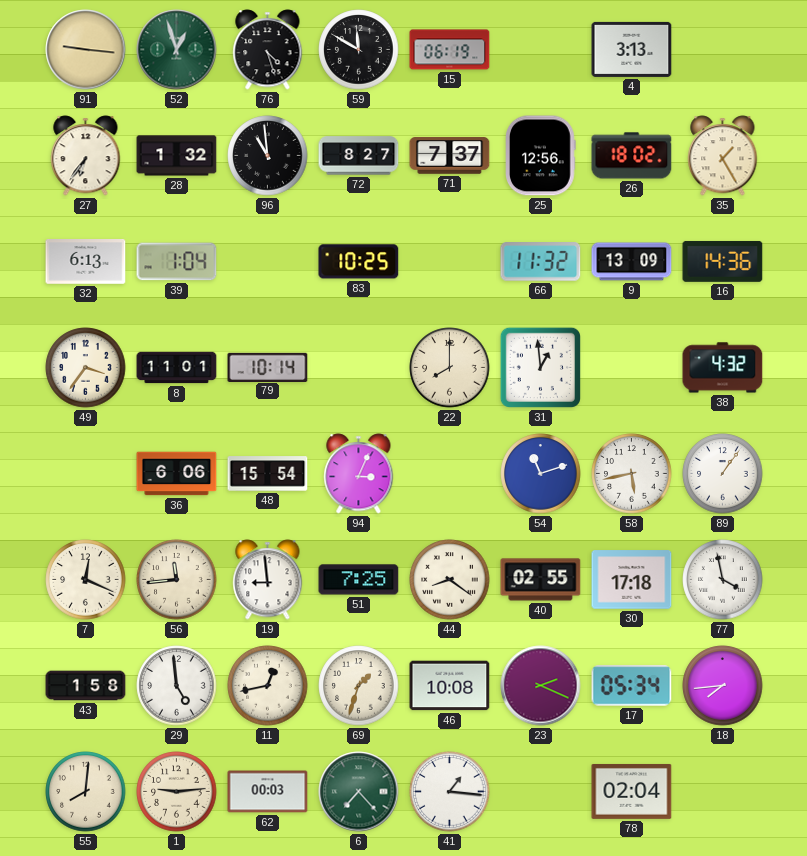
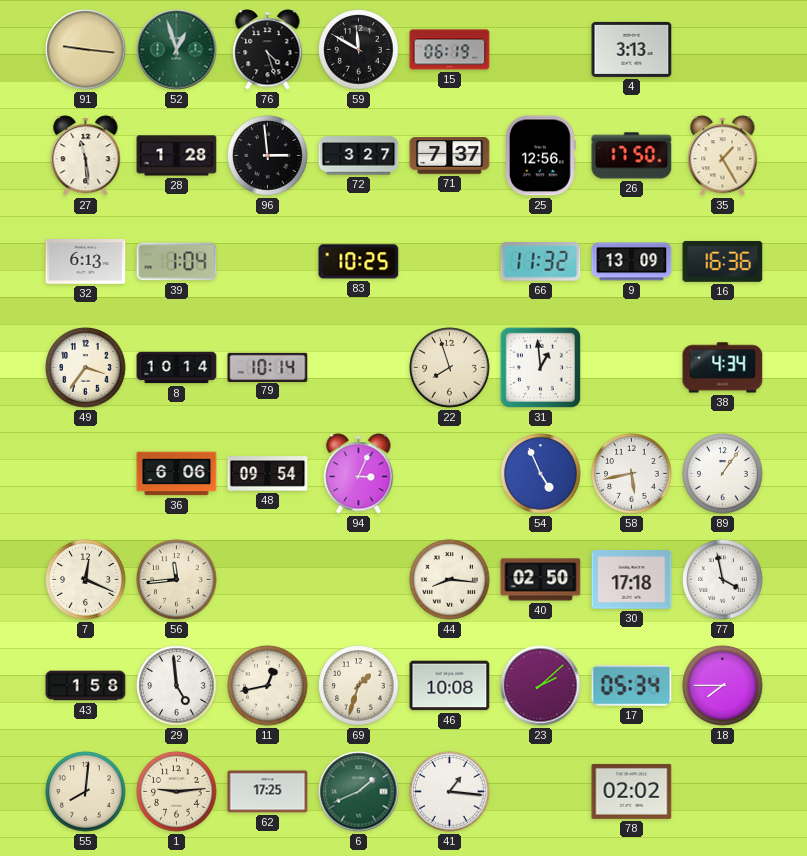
27: 6:36 -> 11:29 (86, 156)
28: 1:32 -> 1:28 (177, 156)
96: 10:59 -> 2:59 (268, 156)
72: 8:27 -> 3:27 (359, 156)
26: 18:02 -> 17:50 (632, 156)
16: 14:36 -> 16:36 (723, 261)
8: 11:01 -> 10:14 (177, 368)
22: 8:00 -> 7:57 (450, 368)
38: 4:32 -> 4:34 (723, 368)
48: 15:54 -> 09:54 (268, 474)
54: 11:12 -> 4:56 (541, 474)
19: 8:59 -> none (268, 580)
51: 7:25 -> none (359, 580)
44: 8:21 -> 8:16 (450, 580)
40: 02:55 -> 02:50 (541, 580)
23: 2:19 -> 2:08 (541, 686)
18: 7:44 -> 7:45 (723, 686)
62: 00:03 -> 17:25 (268, 792)
6: 7:23 -> 1:41 (359, 792)
78: 02:04 -> 02:02 (632, 791)
